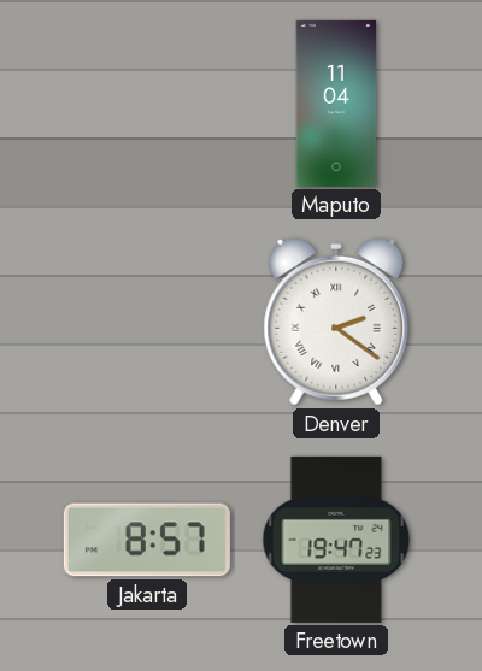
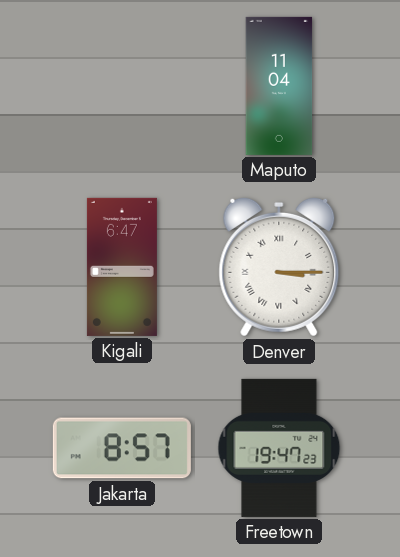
Kigali: none -> 6:47 (122, 267)
Denver: 2:21 -> 3:15 (279, 267)
